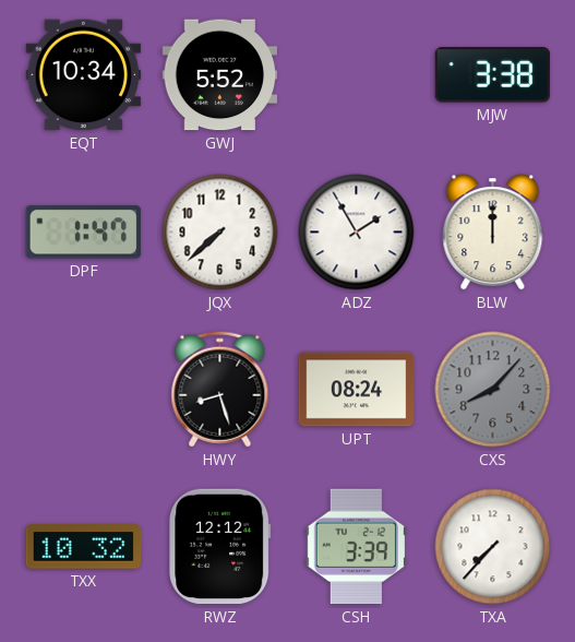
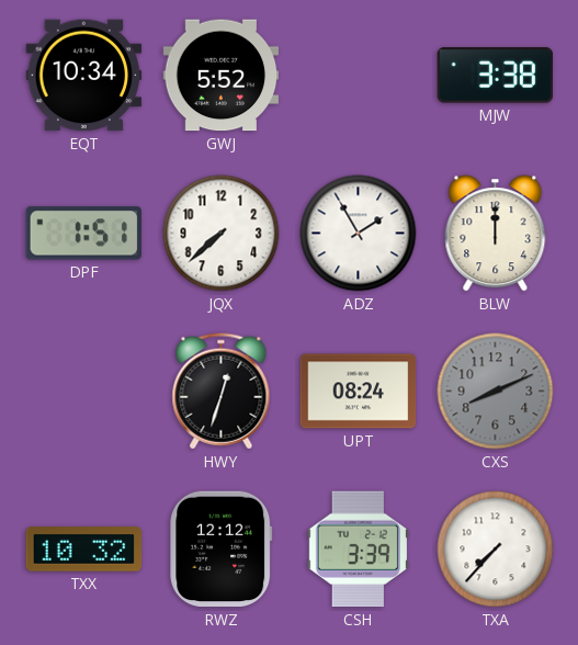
DPF: 1:47 -> 1:51 (83, 234)
HWY: 8:27 -> 12:33 (222, 392)
CXS: 8:07 -> 8:11 (496, 392)
